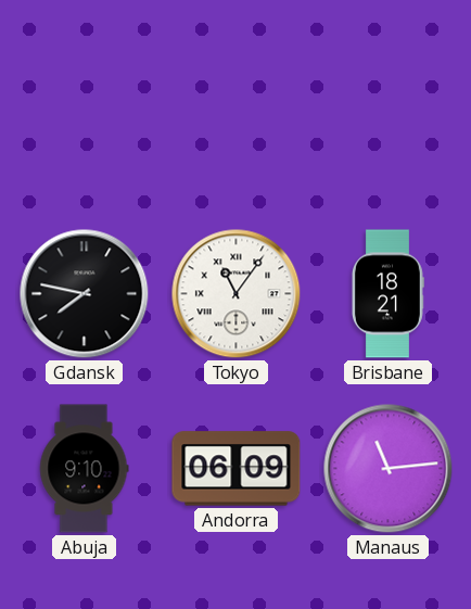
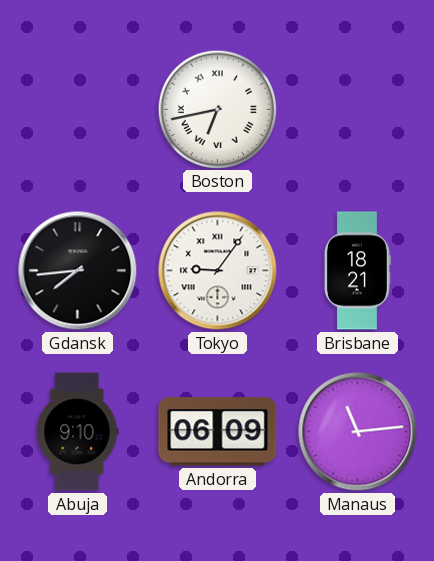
Boston: none -> 6:43 (217, 109)
Gdansk: 7:47 -> 7:44 (78, 271)
Tokyo: 11:06 -> 9:06 (218, 271)
